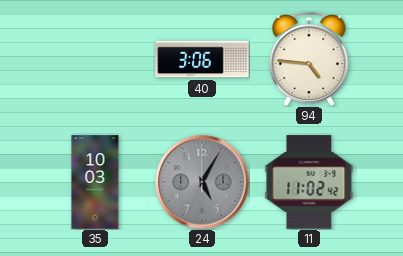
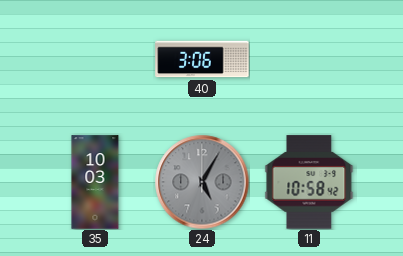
94: 4:46 -> none (309, 60)
11: 11:02 -> 10:58 (309, 182)
